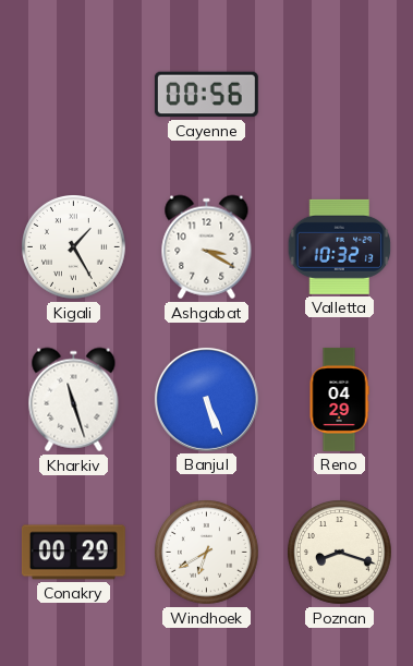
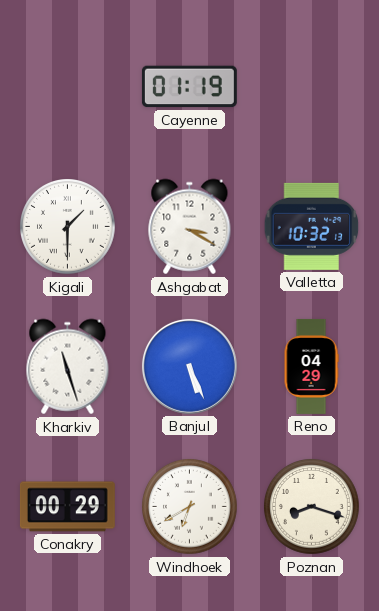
Cayenne: 00:56 -> 01:19 (189, 87)
Kigali: 1:25 -> 1:30 (68, 227)
